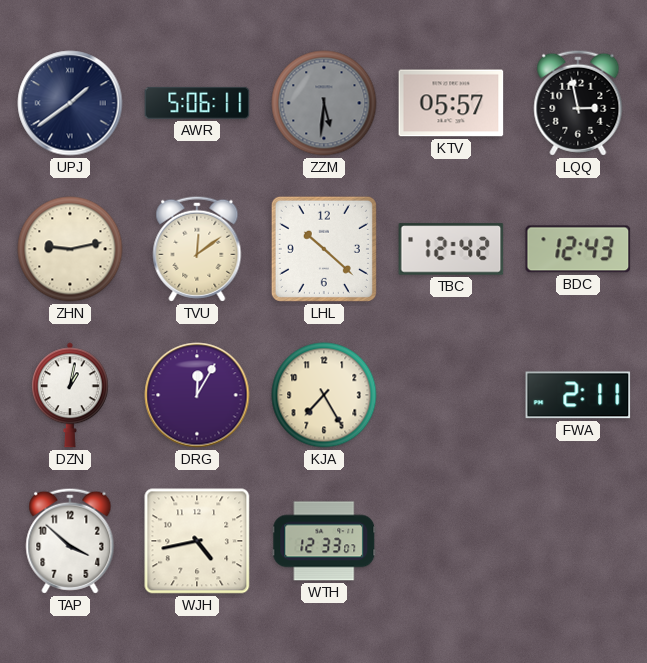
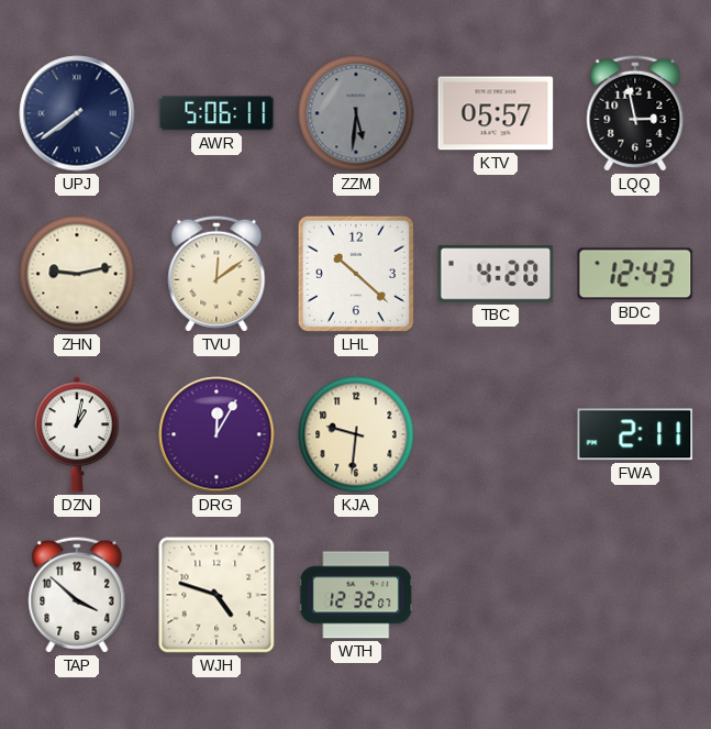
UPJ: 1:39 -> 7:39 (77, 113)
TBC: 12:42 -> 4:20 (496, 274)
KJA: 7:25 -> 9:31 (356, 434)
WJH: 4:43 -> 4:48 (216, 595)
WTH: 12:33 -> 12:32 (356, 595)
